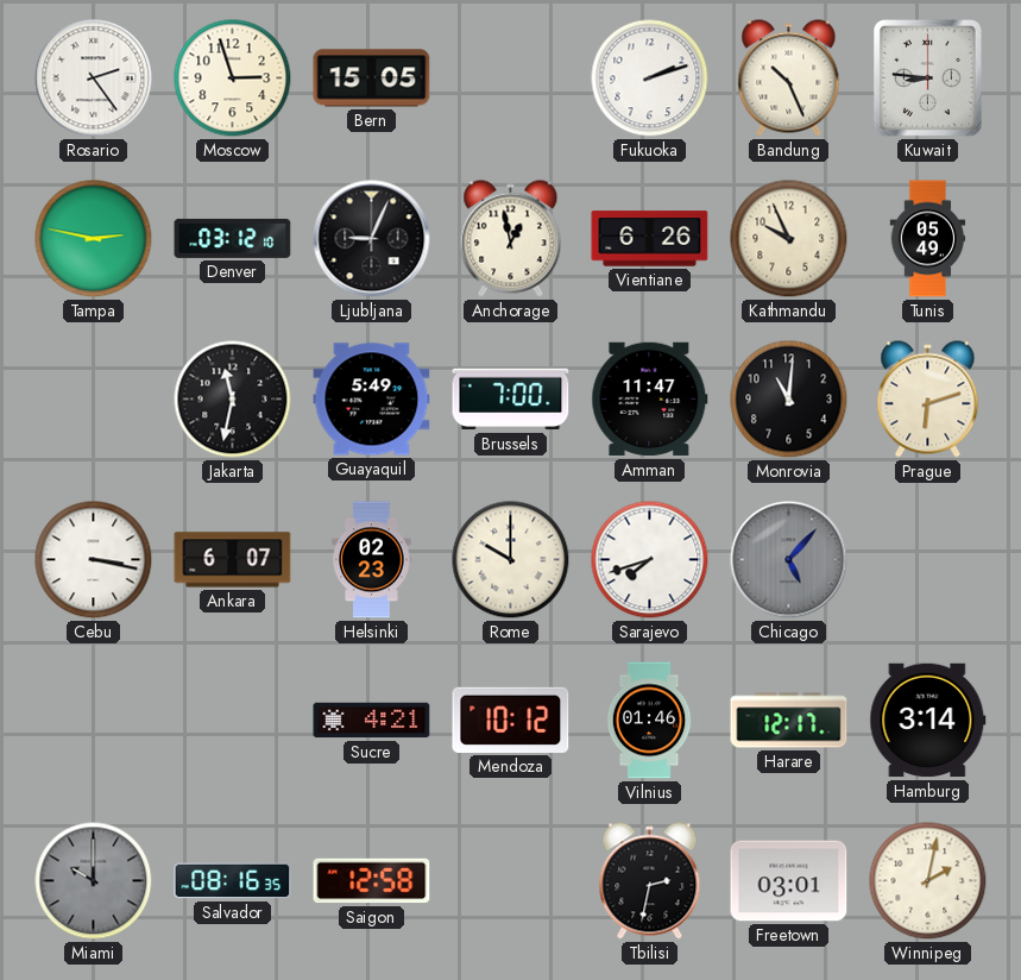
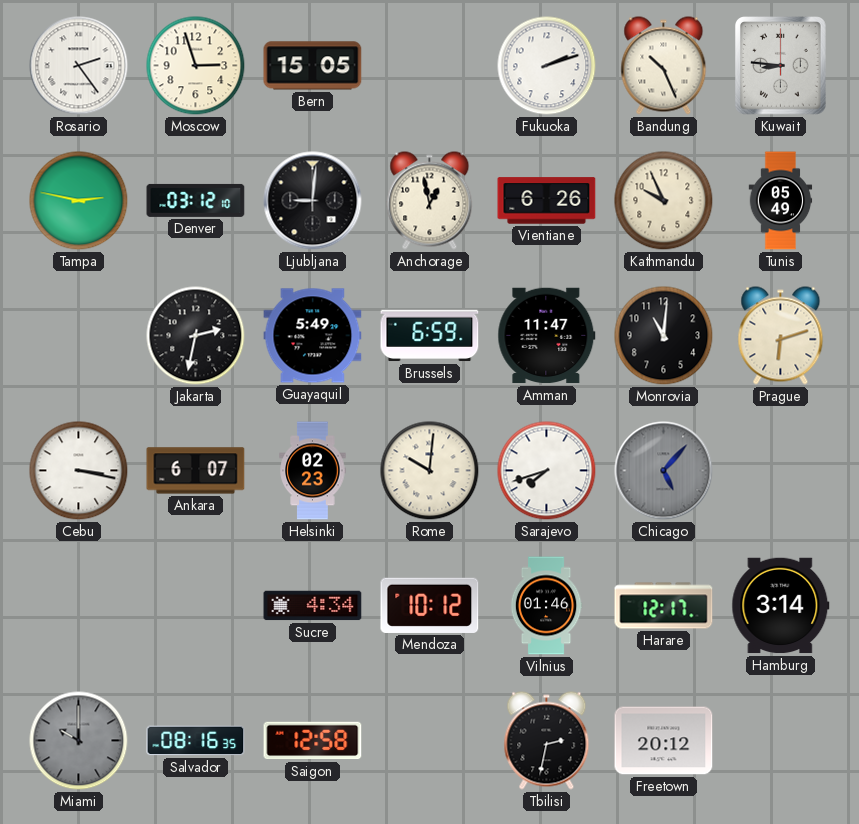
Ljubljana: 9:04 -> 9:01 (313, 201)
Jakarta: 11:32 -> 2:32 (196, 336)
Brussels: 7:00 -> 6:59 (430, 336)
Rome: 10:00 -> 10:01 (430, 471)
Sucre: 4:21 -> 4:34 (313, 606)
Freetown: 03:01 -> 20:12 (664, 741)
Winnipeg: 2:02 -> none (928, 881)
